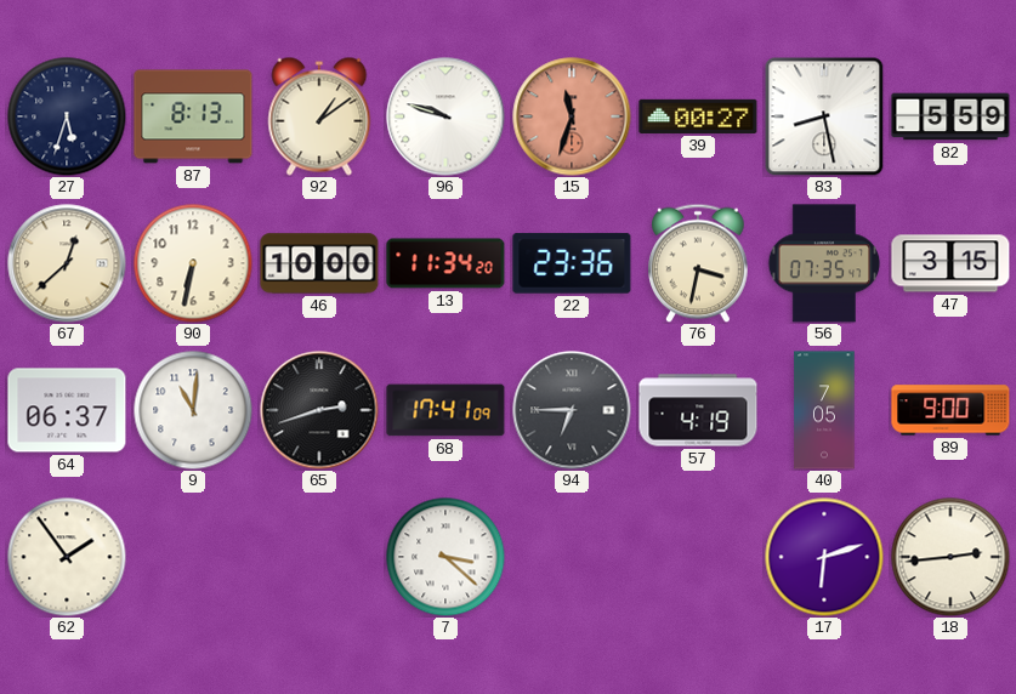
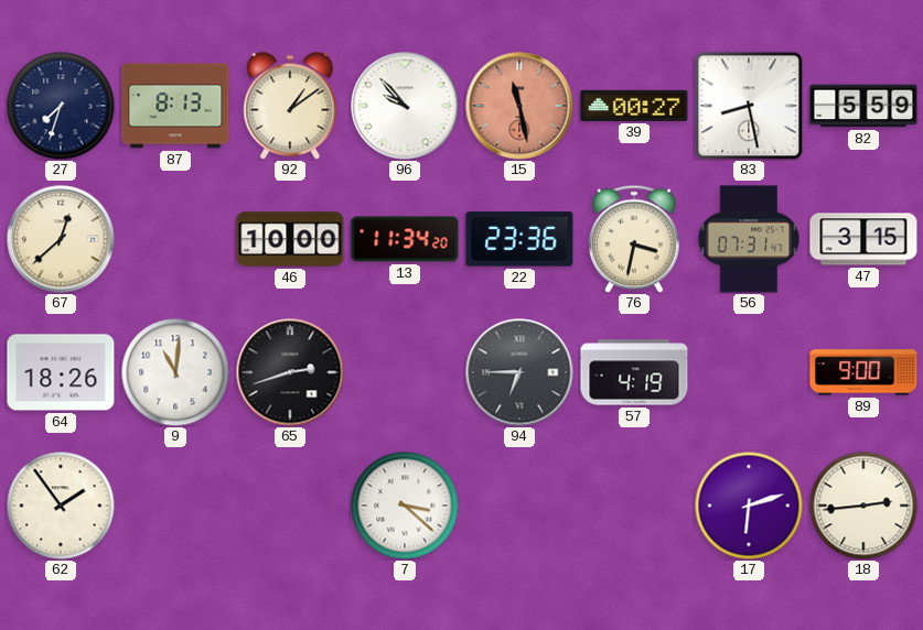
27: 5:33 -> 7:33 (61, 106)
96: 9:48 -> 9:53 (405, 106)
15: 11:33 -> 11:28 (519, 106)
90: 6:32 -> none (193, 263)
56: 07:35 -> 07:31 (749, 239)
64: 06:37 -> 18:26 (61, 372)
68: 17:41 -> none (445, 410)
40: 7:05 -> none (824, 410)
